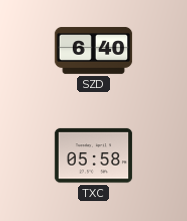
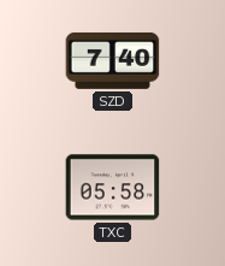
SZD: 6:40 -> 7:40 (112, 60)
